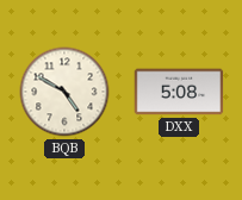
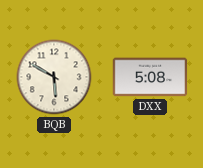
BQB: 4:50 -> 5:50 (54, 77)
